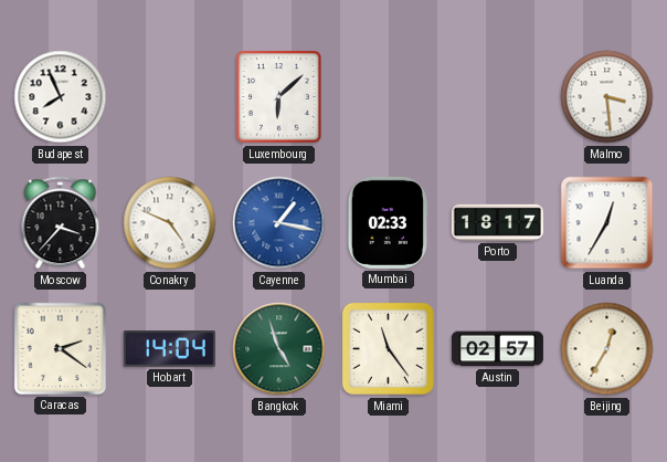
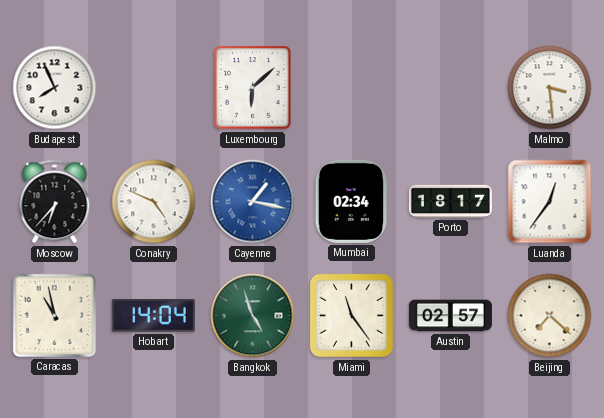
Moscow: 3:37 -> 6:37 (55, 202)
Mumbai: 02:33 -> 02:34 (351, 201)
Luanda: 12:35 -> 12:36 (550, 202)
Caracas: 2:21 -> 10:58 (54, 315)
Beijing: 12:35 -> 7:22 (550, 316)
